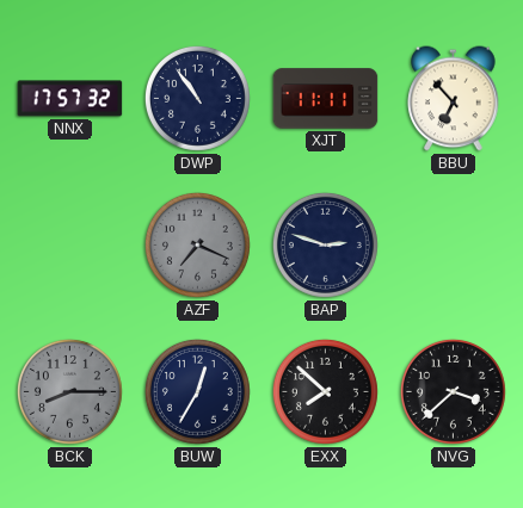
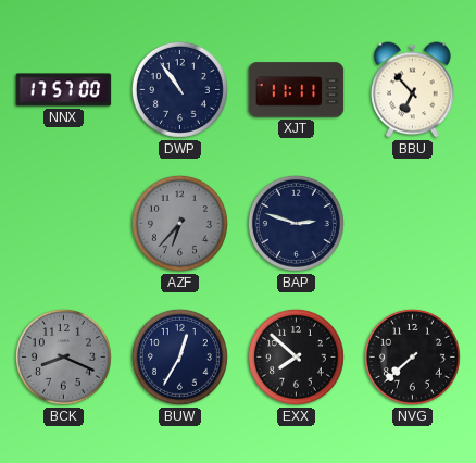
NNX: 17:57:32 -> 17:57:00 (64, 90)
AZF: 7:19 -> 6:37 (179, 223)
BCK: 8:15 -> 8:19 (63, 356)
NVG: 3:38 -> 7:38 (412, 356)
